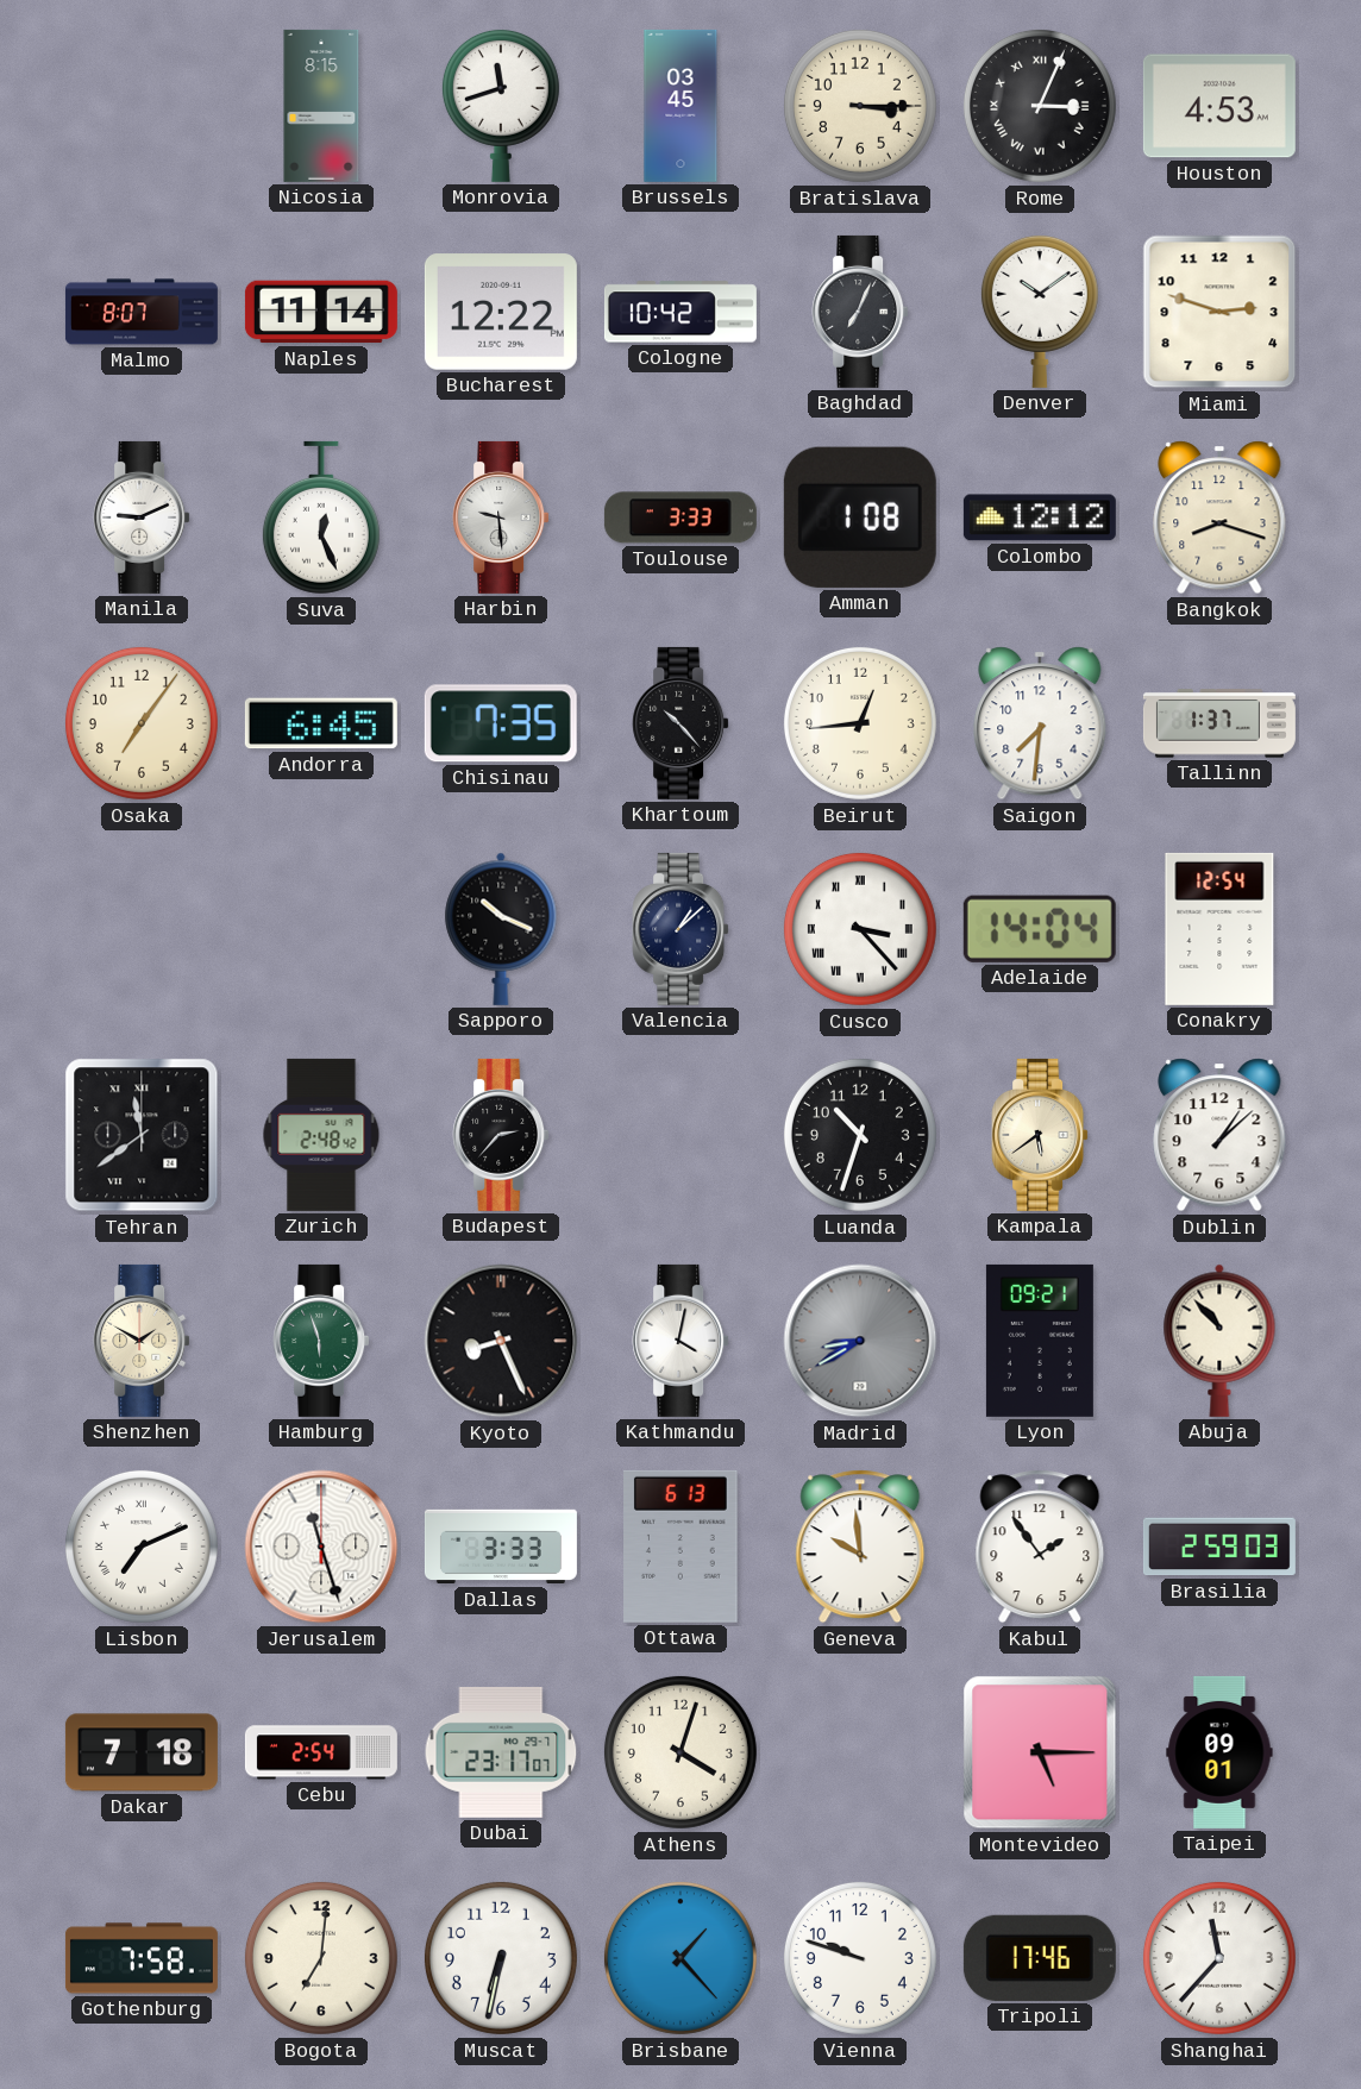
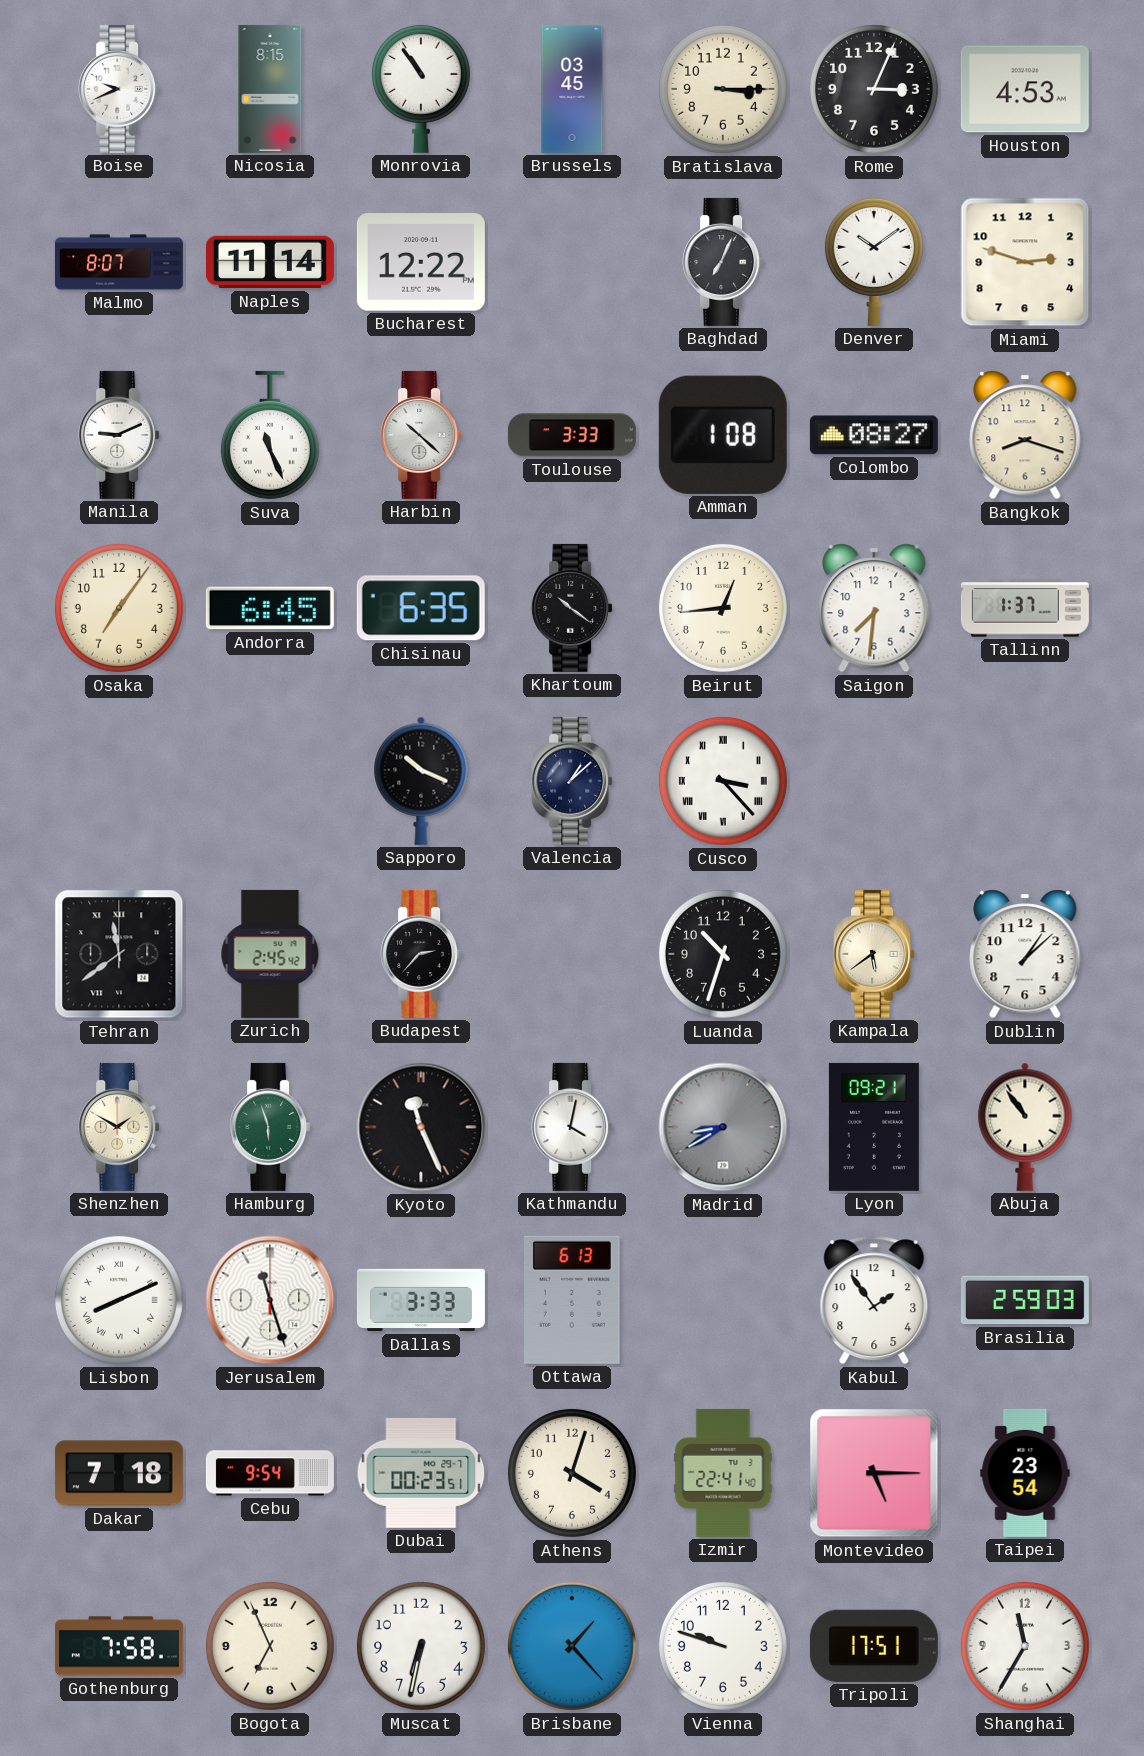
Boise: none -> 9:41 (119, 89)
Monrovia: 11:42 -> 10:54 (421, 88)
Rome numerals: Roman -> Arabic (874, 89)
Cologne: 10:42 -> none (680, 312)
Suva: 12:26 -> 11:26 (270, 435)
Harbin: 9:29 -> 10:22 (421, 435)
Colombo: 12:12 -> 08:27 (874, 435)
Chisinau: 7:35 -> 6:35 (421, 608)
Khartoum: 10:23 -> 10:21 (572, 608)
Adelaide: 14:04 -> none (1040, 929)
Conakry: 12:54 -> none (1219, 929)
Zurich: 2:48 -> 2:45 (270, 954)
Kyoto: 8:26 -> 11:26 (421, 1127)
Abuja: 10:53 -> 10:54 (1025, 1127)
Lisbon: 7:11 -> 8:11 (119, 1300)
Geneva: 9:59 -> none (860, 1547)
Cebu: 2:54 -> 9:54 (270, 1473)
Dubai: 23:17 -> 00:23 (421, 1473)
Izmir: none -> 22:41 (723, 1473)
Taipei: 09:01 -> 23:54 (1025, 1473)
Bogota: 7:01 -> 6:56 (270, 1646)
Tripoli: 17:46 -> 17:51 (874, 1646)
Shanghai: 11:37 -> 11:35 (1025, 1646)
